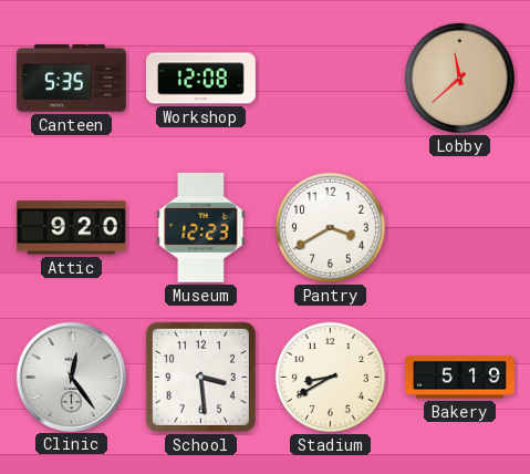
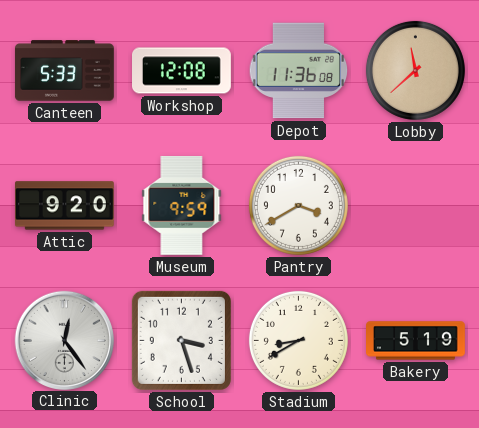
Canteen: 5:35 -> 5:33 (65, 71)
Depot: none -> 11:36 (299, 71)
Museum: 12:23 -> 9:59 (182, 205)
School: 3:29 -> 3:27 (181, 340)
